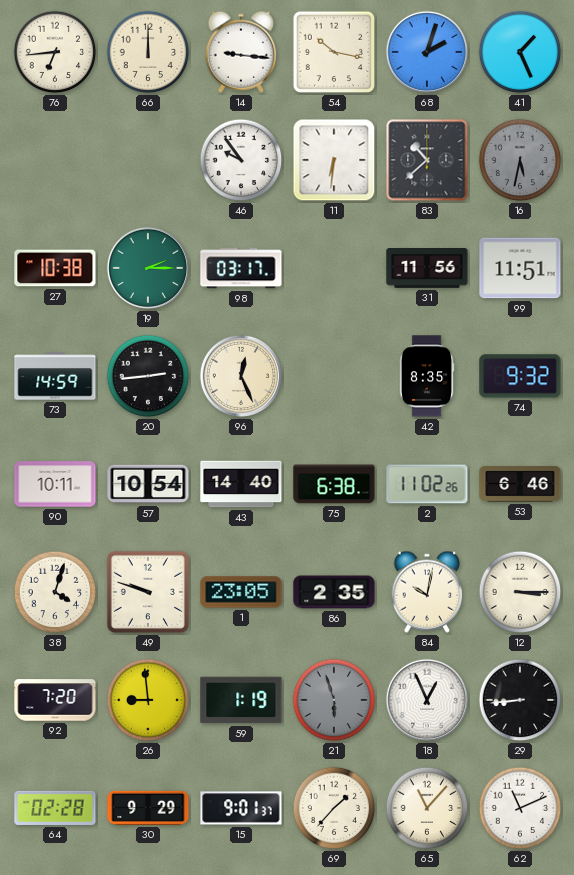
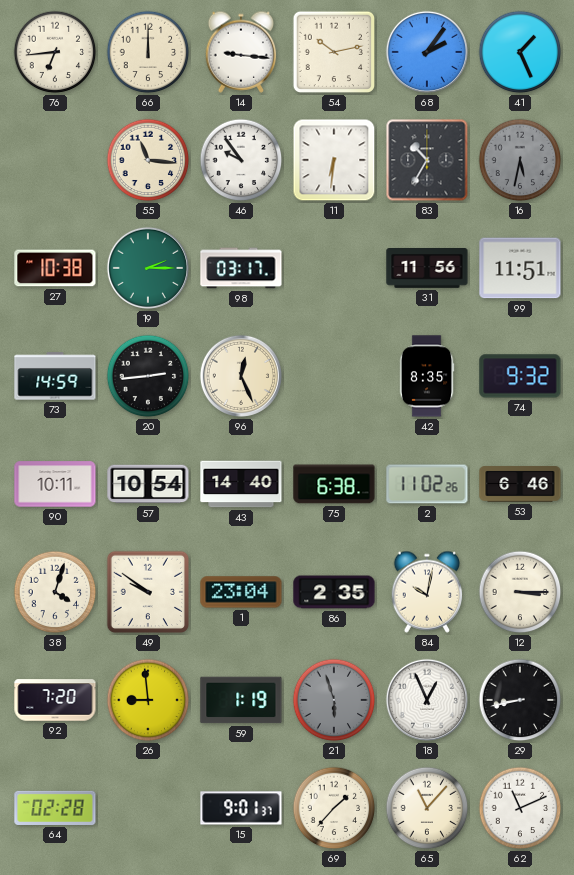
54: 10:17 -> 10:13 (334, 52)
68: 2:03 -> 2:06 (427, 52)
55: none -> 11:16 (148, 160)
83: 10:38 -> 10:35 (427, 160)
49: 9:48 -> 9:51 (148, 592)
1: 23:05 -> 23:04 (241, 592)
29: 8:44 -> 8:43 (520, 700)
30: 9:29 -> none (148, 808)
